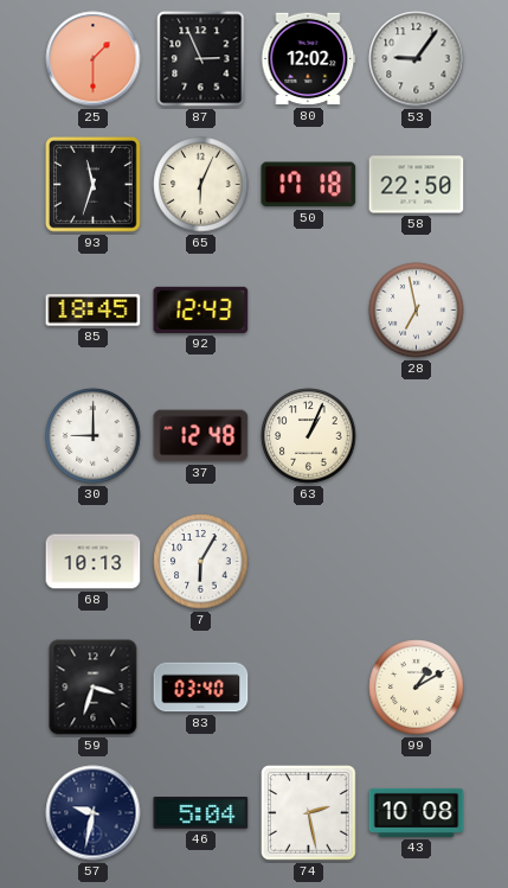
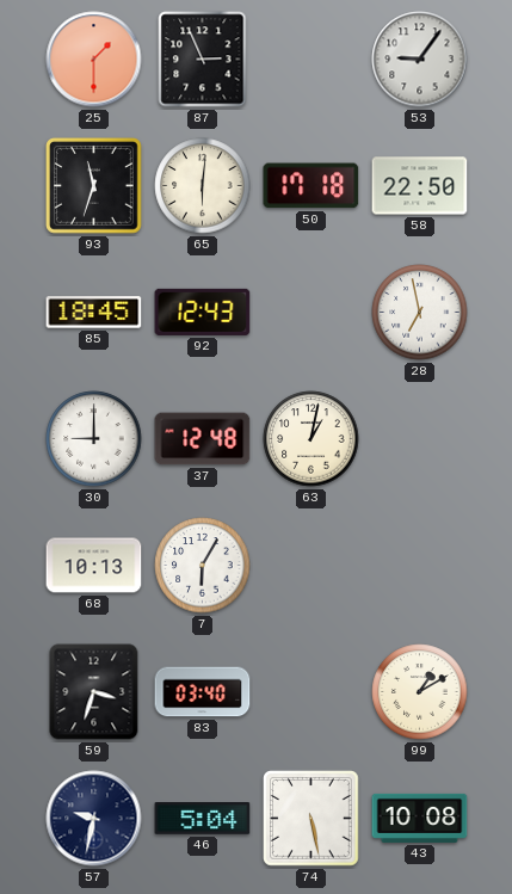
80: 12:02 -> none (309, 59)
65: 6:04 -> 6:01 (203, 186)
63: 1:04 -> 1:02 (311, 439)
74: 2:28 -> 5:28 (311, 819)
